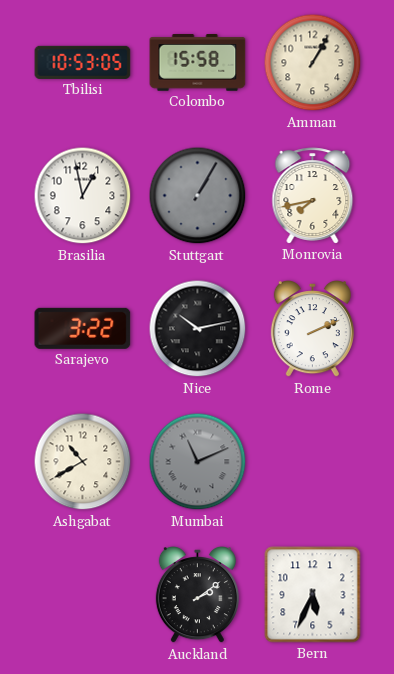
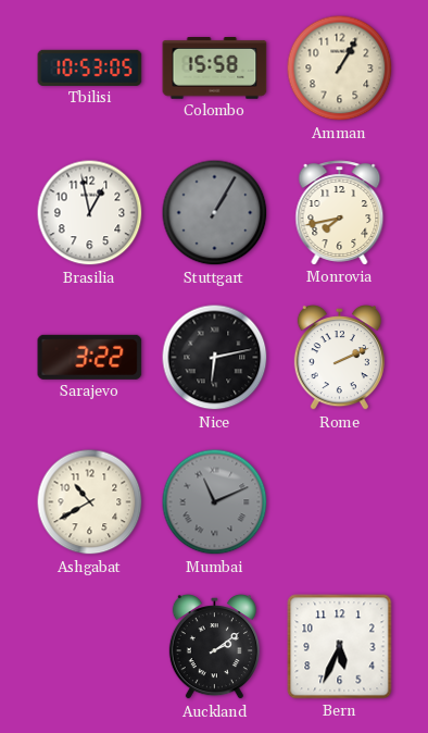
Nice: 10:13 -> 6:13 (215, 358)
